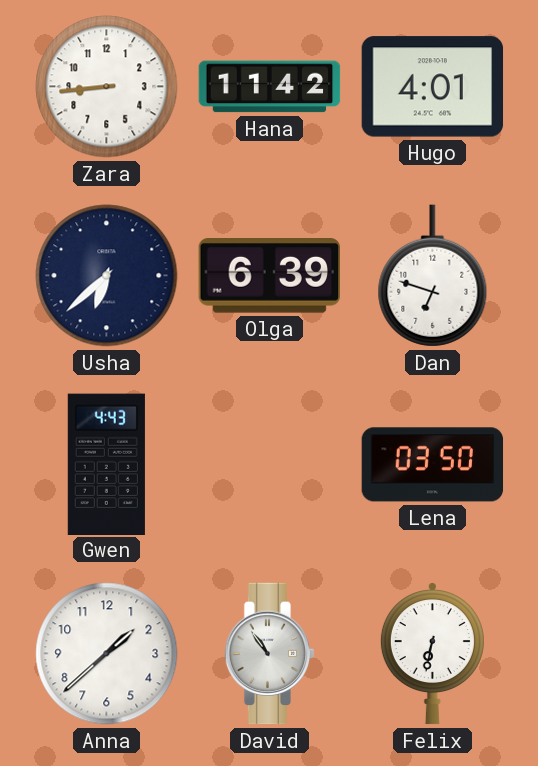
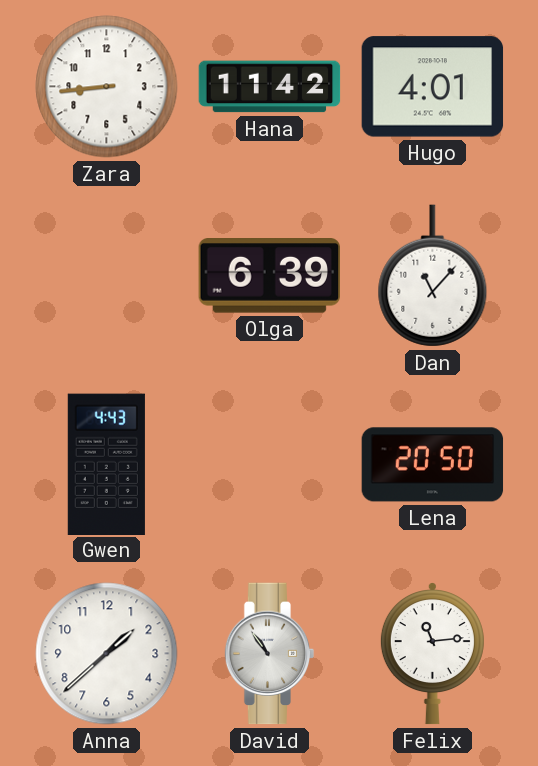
Usha: 6:38 -> none (107, 276)
Dan: 6:48 -> 11:07 (433, 276)
Lena: 03:50 -> 20:50 (433, 465)
Felix: 6:32 -> 11:14 (432, 654)
